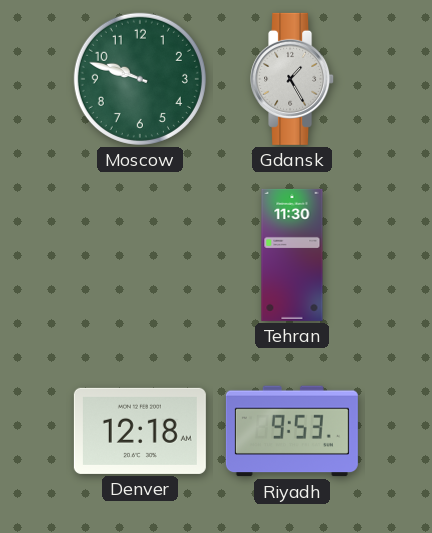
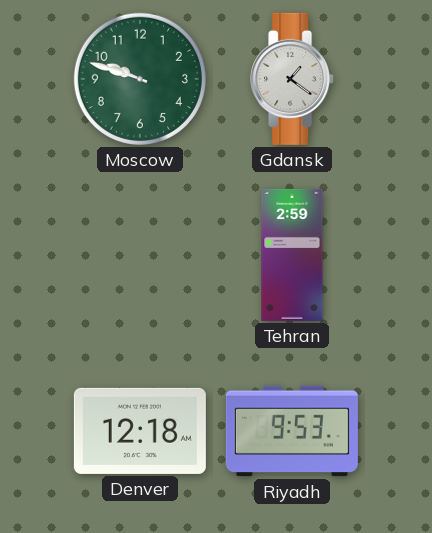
Gdansk: 1:25 -> 1:21 (293, 79)
Tehran: 11:30 -> 2:59 (292, 255)
